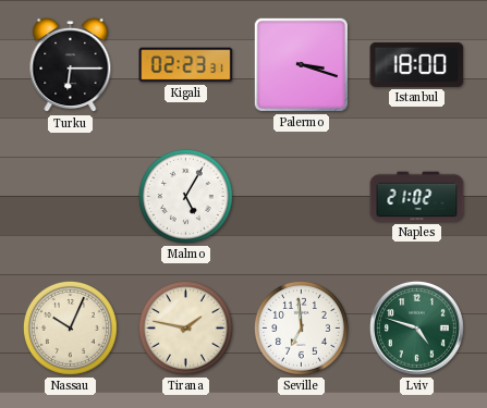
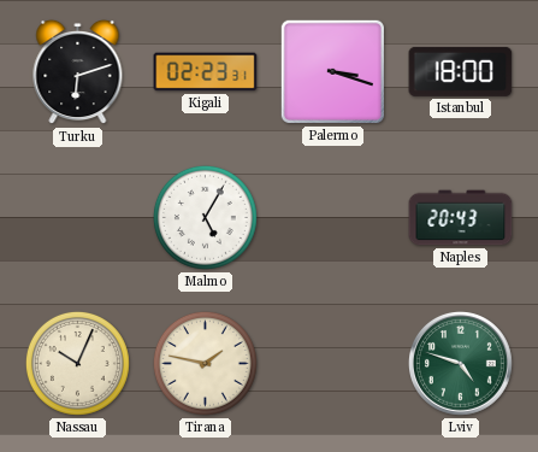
Turku: 6:15 -> 6:12 (78, 72)
Naples: 21:02 -> 20:43 (461, 218)
Seville: 6:59 -> none (301, 327)
